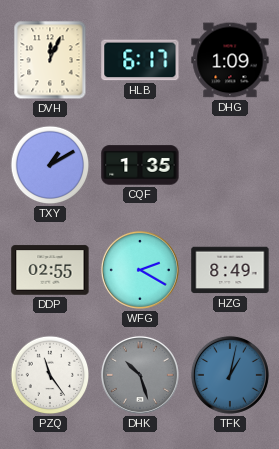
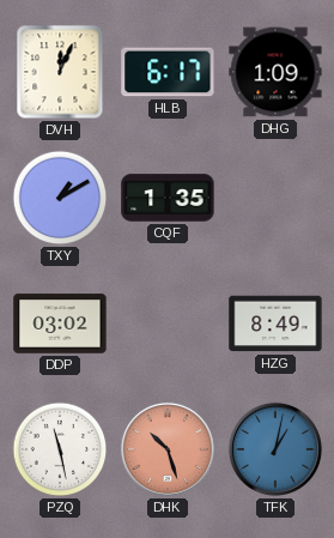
DDP: 02:55 -> 03:02 (60, 324)
WFG: 2:20 -> none (140, 270)
PZQ: 11:24 -> 11:28 (60, 449)
DHK dial: grey -> salmon (168, 449)
